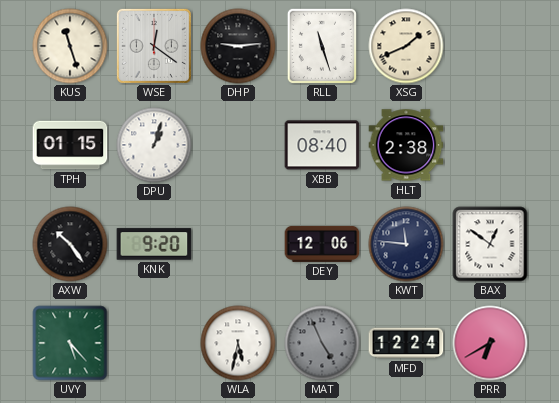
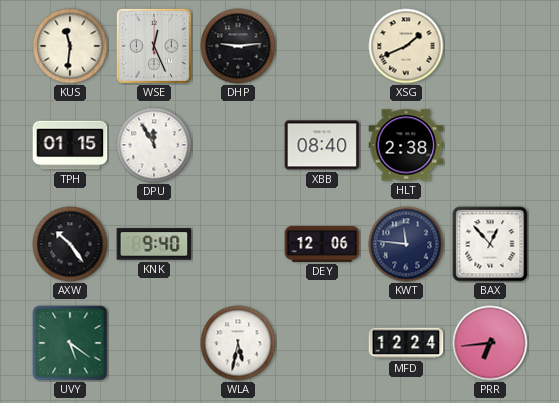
KUS: 11:27 -> 11:31 (70, 46)
WSE: 12:21 -> 12:26 (154, 46)
RLL: 11:27 -> none (322, 46)
DPU: 1:03 -> 11:55 (154, 145)
KNK: 9:20 -> 9:40 (154, 244)
BAX: 12:51 -> 12:53 (490, 244)
UVY: 5:23 -> 5:21 (70, 343)
MAT: 4:56 -> none (322, 343)
PRR: 6:40 -> 6:44 (490, 343)
